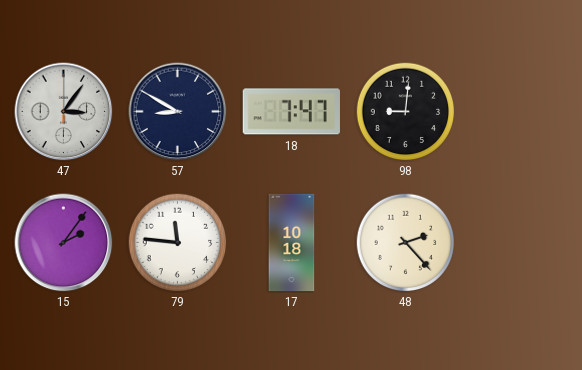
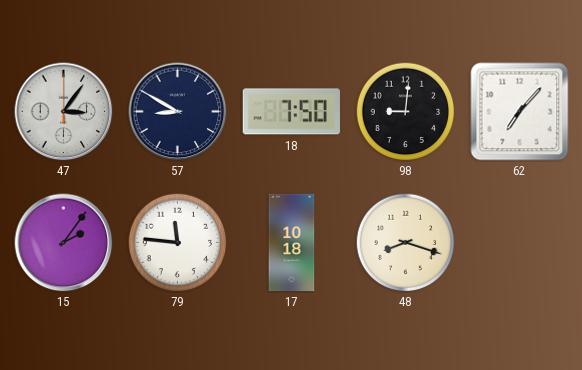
18: 7:47 -> 7:50 (291, 112)
62: none -> 7:07 (520, 112)
48: 2:23 -> 8:18 (406, 243)
